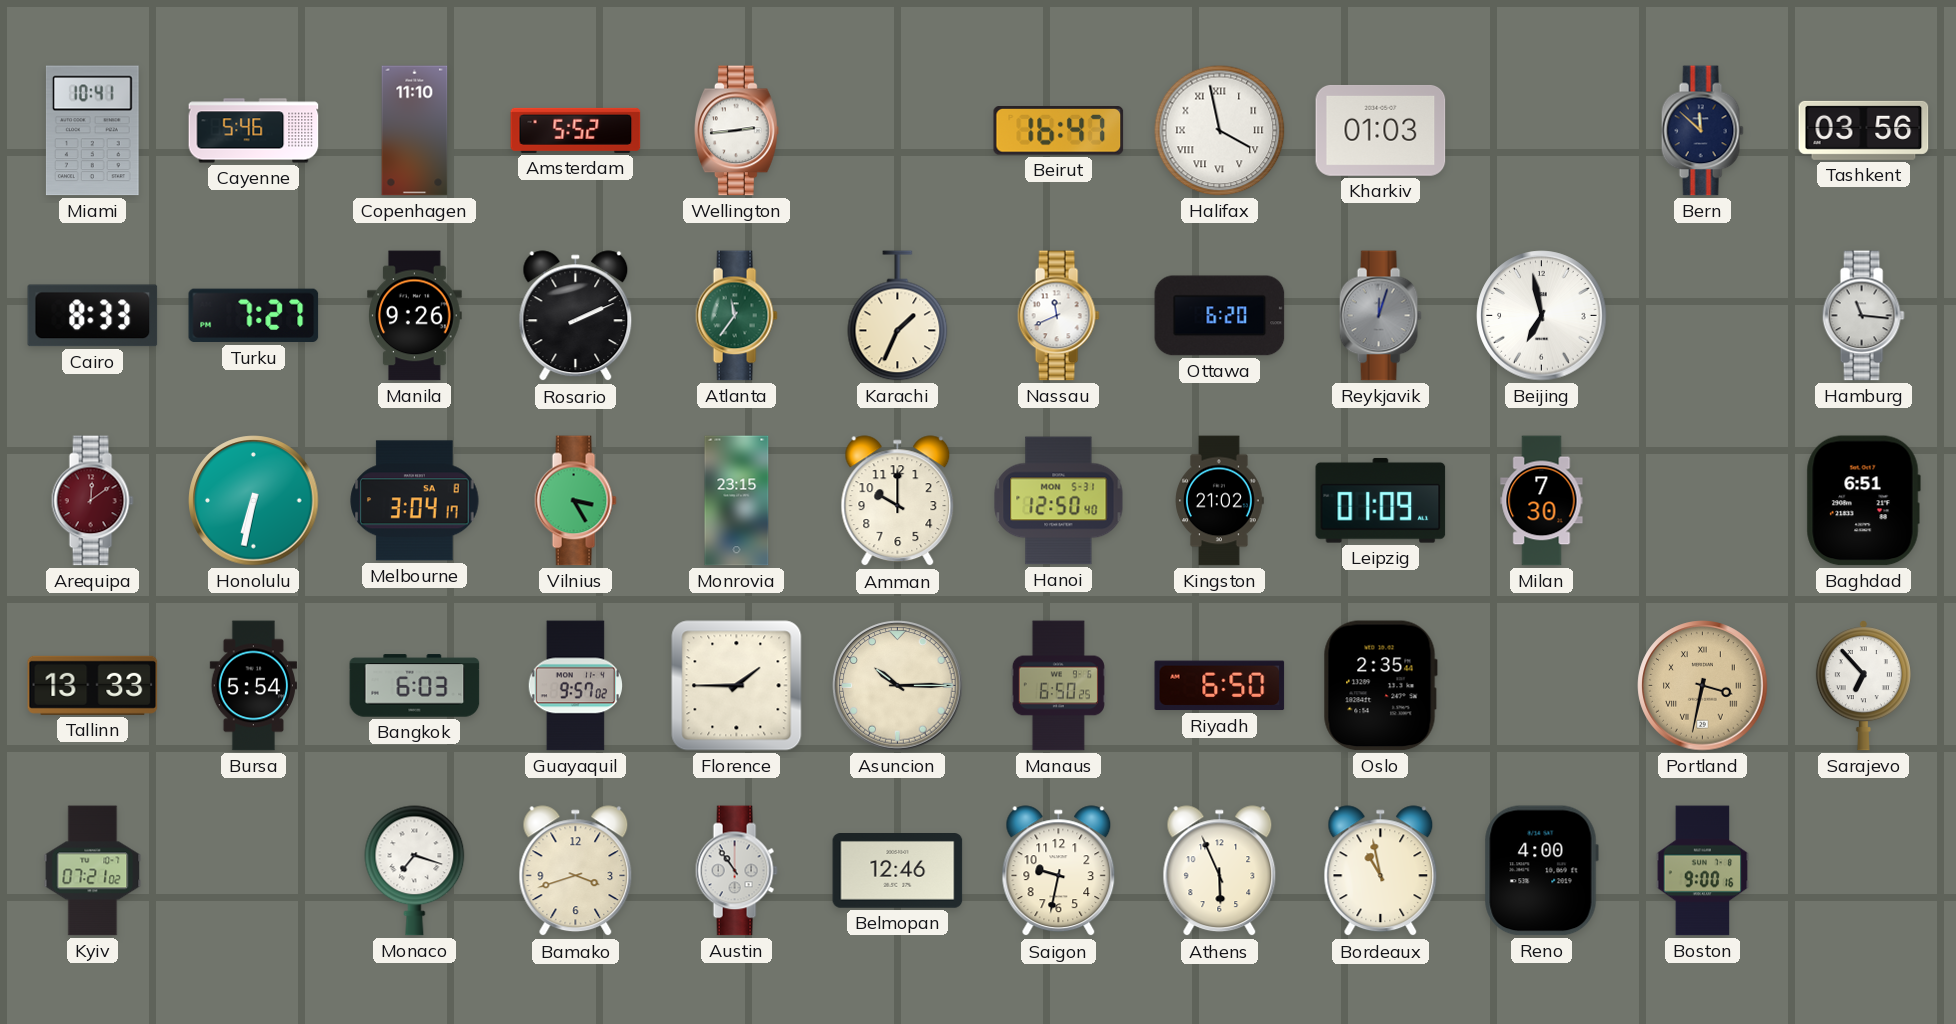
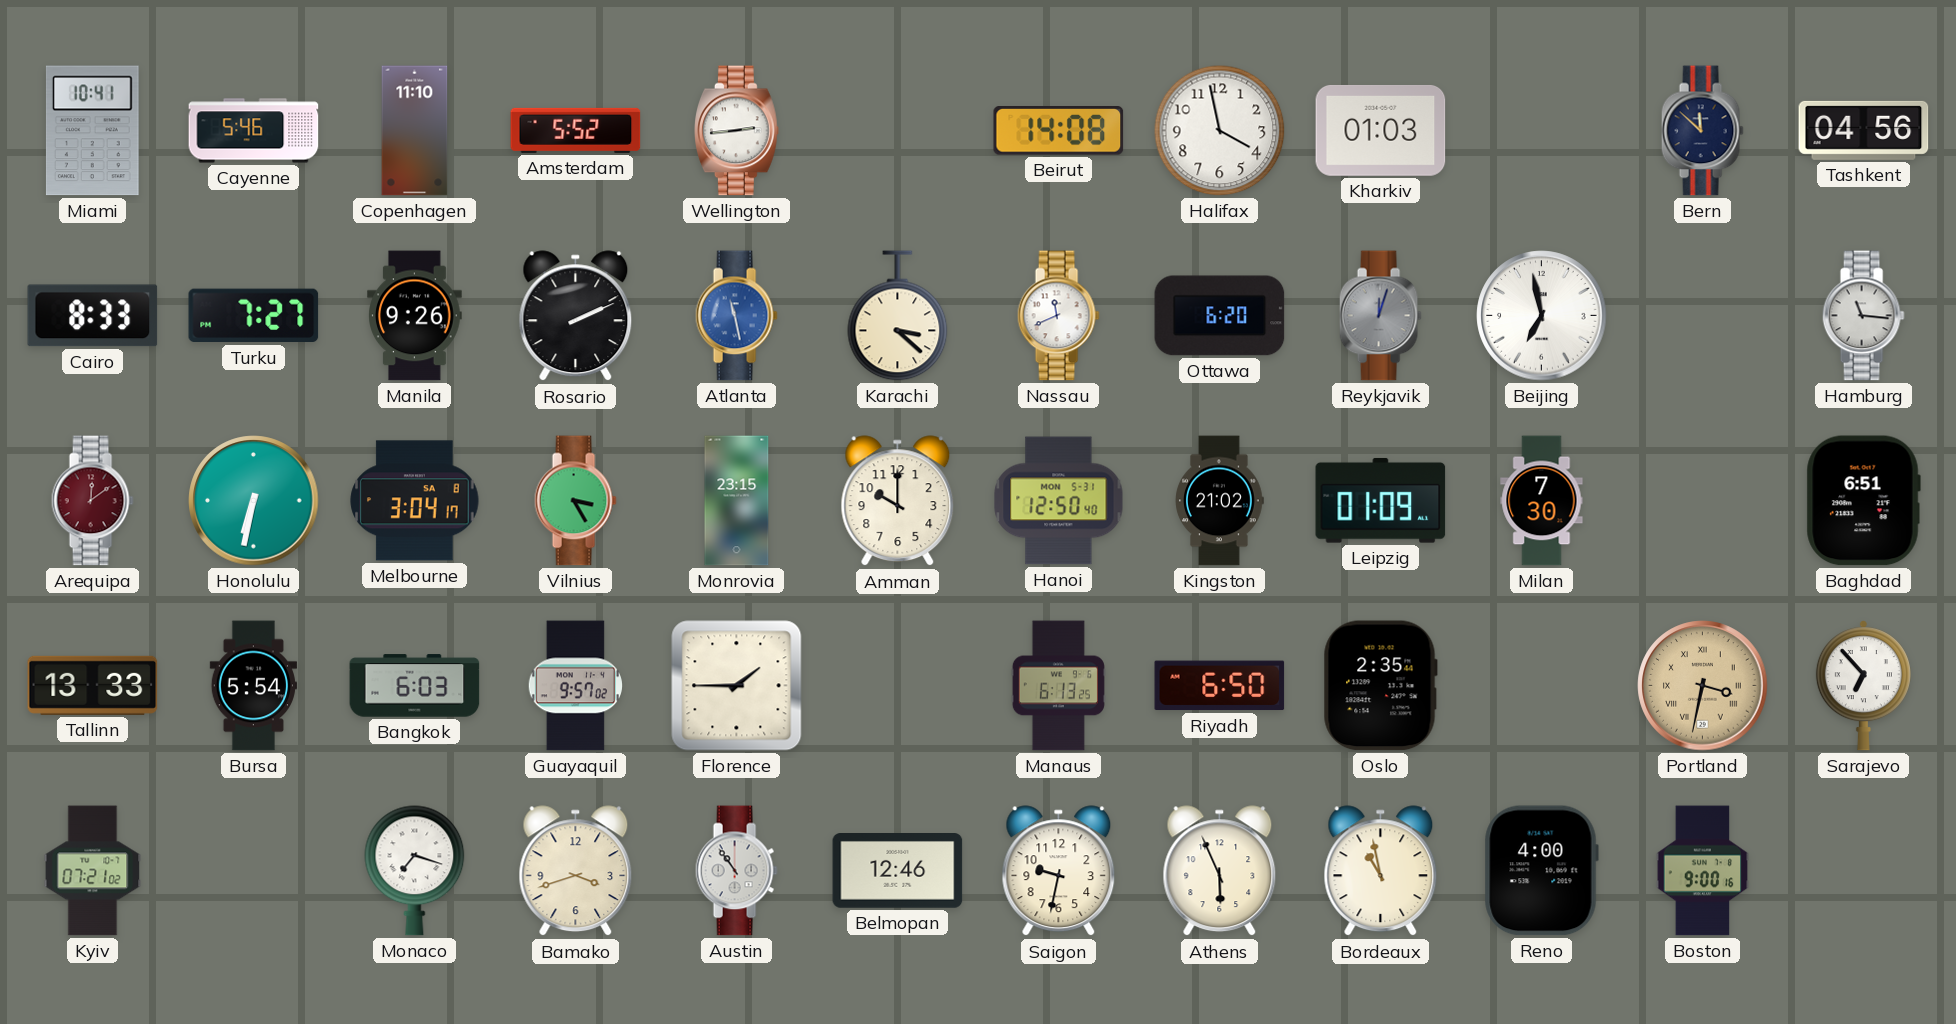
Beirut: 16:47 -> 14:08 (1059, 131)
Halifax numerals: Roman -> Arabic (1220, 131)
Tashkent: 03:56 -> 04:56 (1864, 130)
Atlanta: 11:36 -> 11:28 (736, 316)
Atlanta dial: green -> blue (736, 316)
Karachi: 1:34 -> 3:22 (898, 316)
Asuncion: 10:15 -> none (898, 686)
Manaus: 6:50 -> 6:13 (1058, 686)
